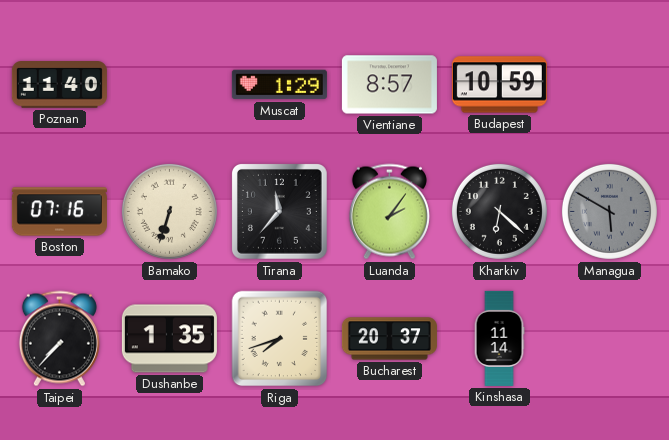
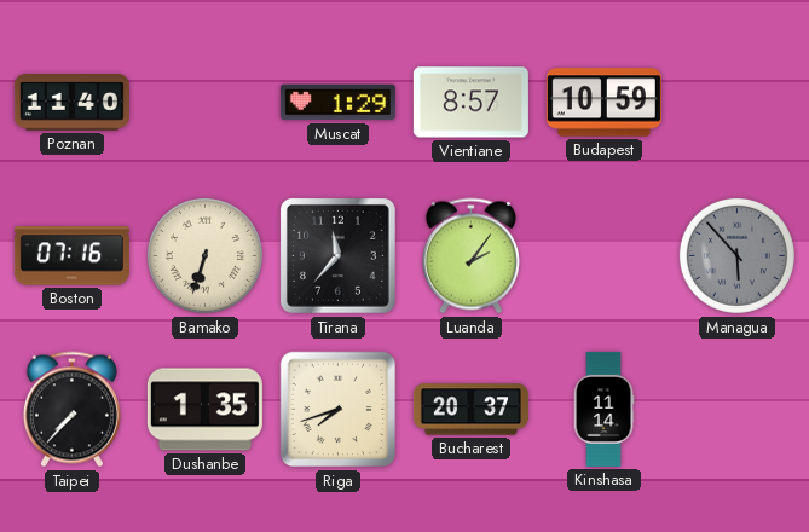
Kharkiv: 6:22 -> none (499, 211)
Managua: 5:50 -> 5:53 (736, 255)
